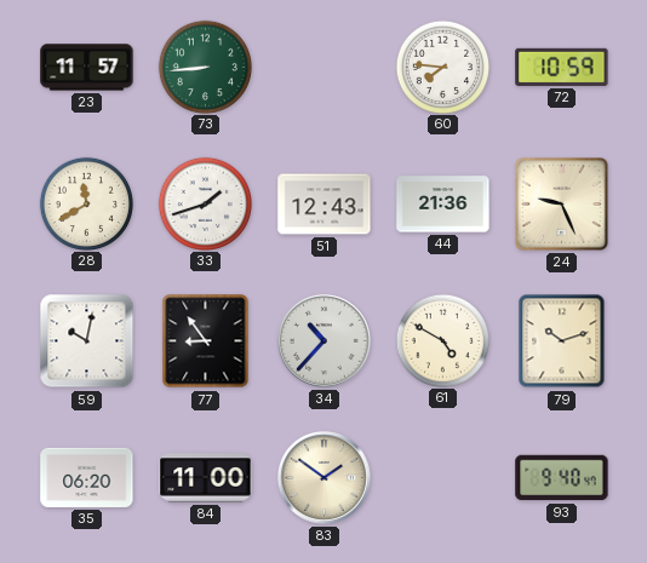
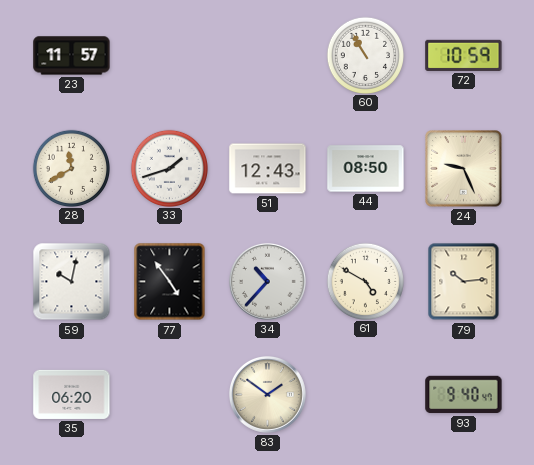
73: 8:44 -> none (205, 67)
60: 7:46 -> 10:55 (365, 55)
44: 21:36 -> 08:50 (366, 169)
77: 8:54 -> 4:54 (170, 282)
79: 10:12 -> 10:14 (464, 282)
84: 11:00 -> none (206, 478)
